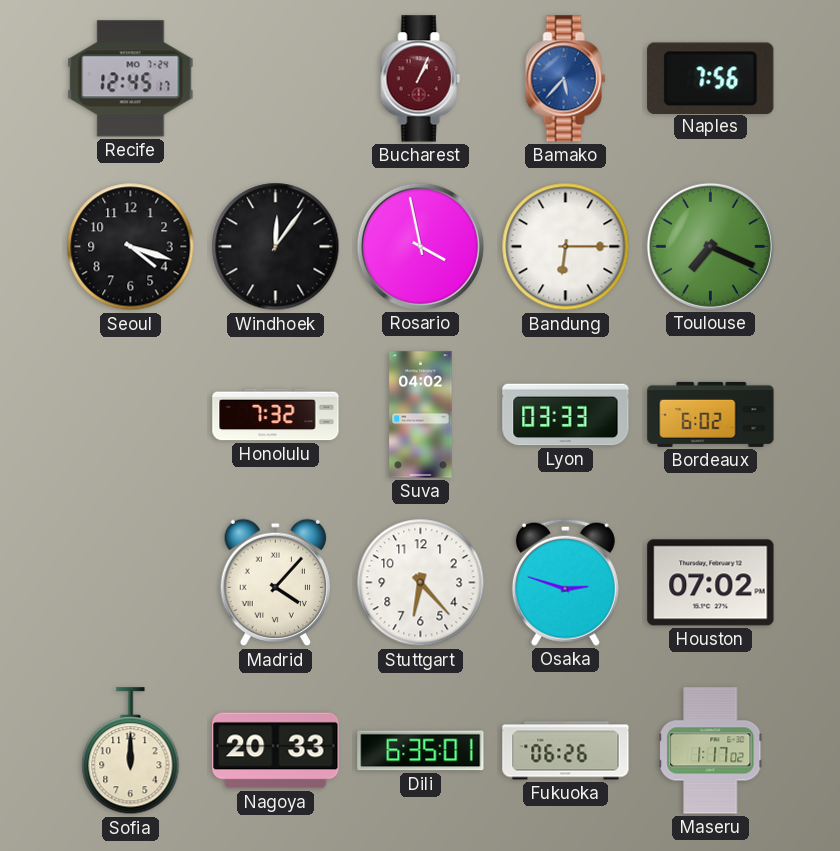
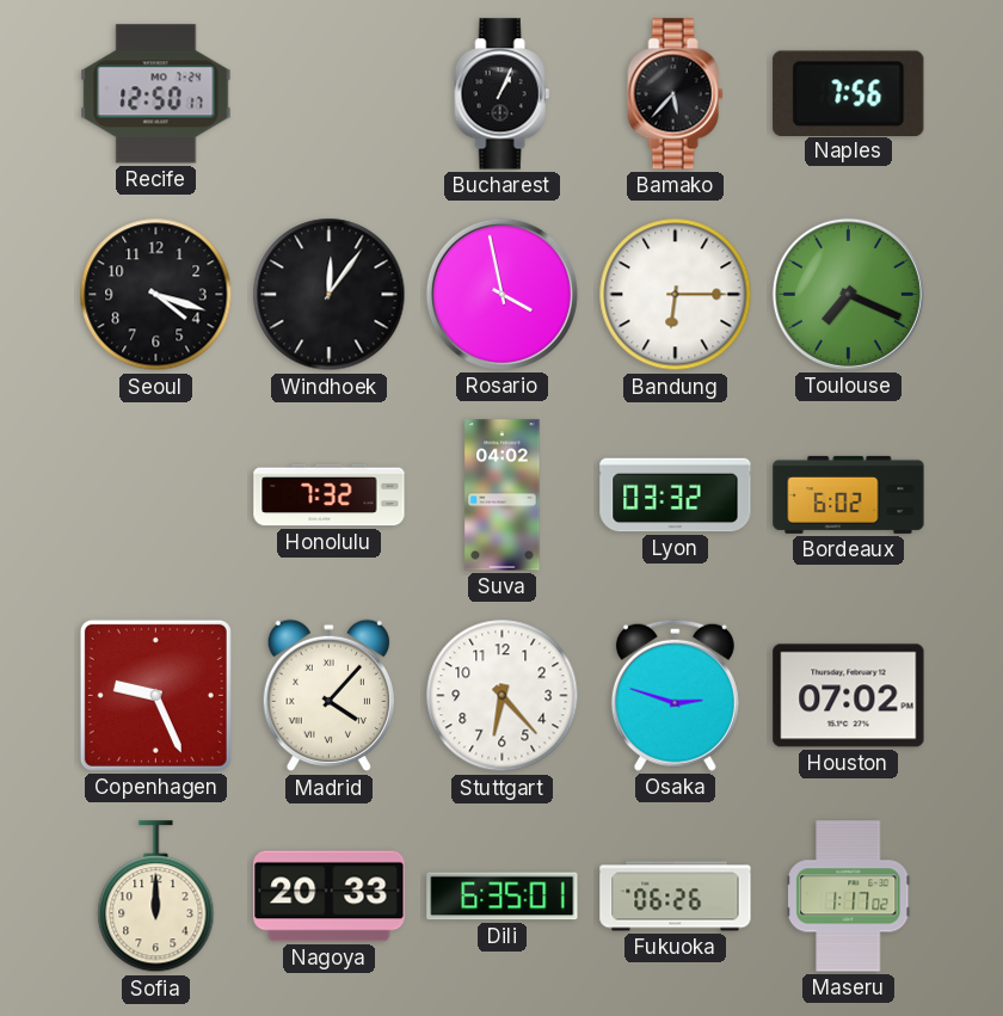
Recife: 12:45 -> 12:50 (156, 94)
Bucharest dial: burgundy -> black (503, 94)
Bamako dial: blue -> black (676, 94)
Lyon: 03:33 -> 03:32 (676, 495)
Copenhagen: none -> 9:26 (155, 695)
